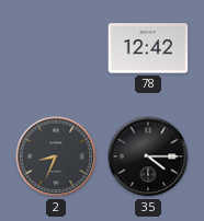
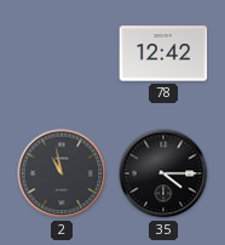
2: 8:34 -> 10:58 (62, 173)
